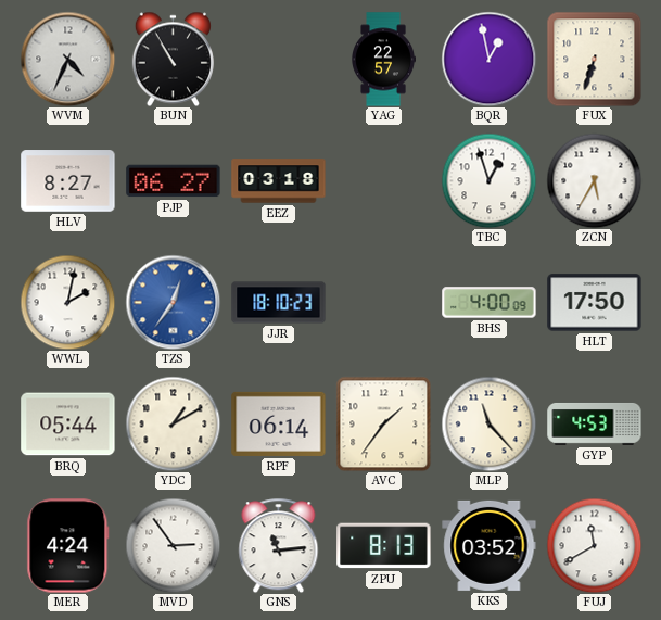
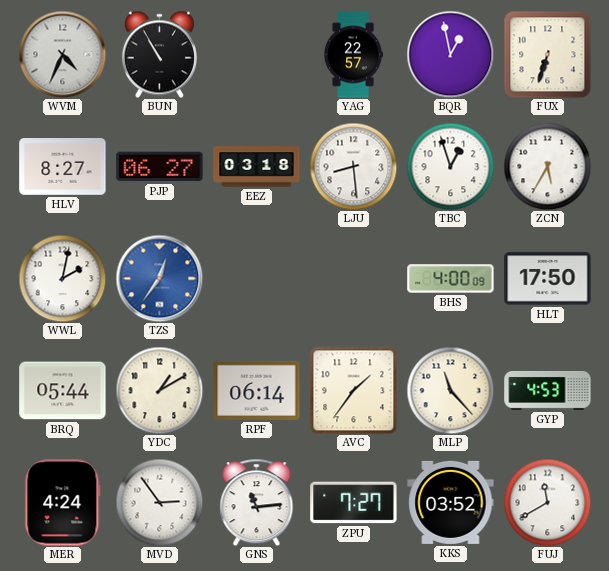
LJU: none -> 8:29 (353, 166)
JJR: 18:10 -> none (279, 303)
ZPU: 8:13 -> 7:27 (354, 503)
